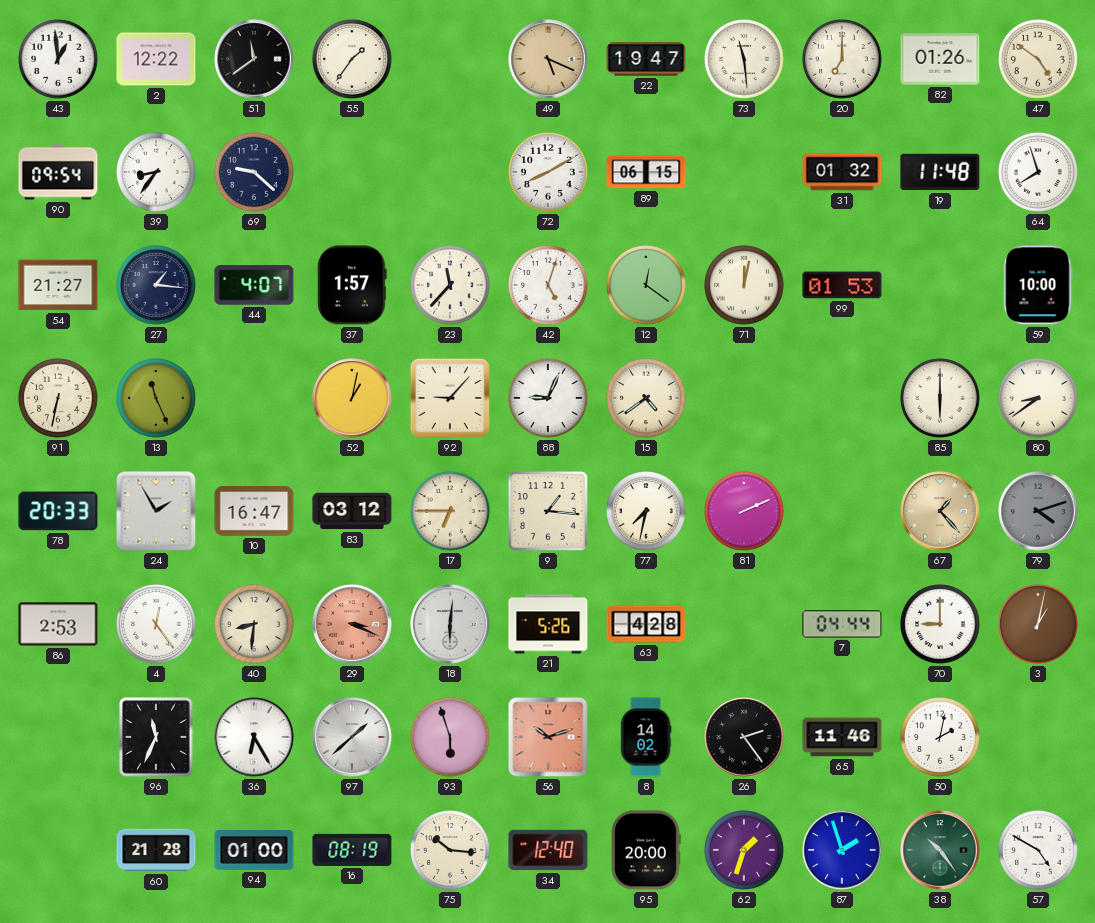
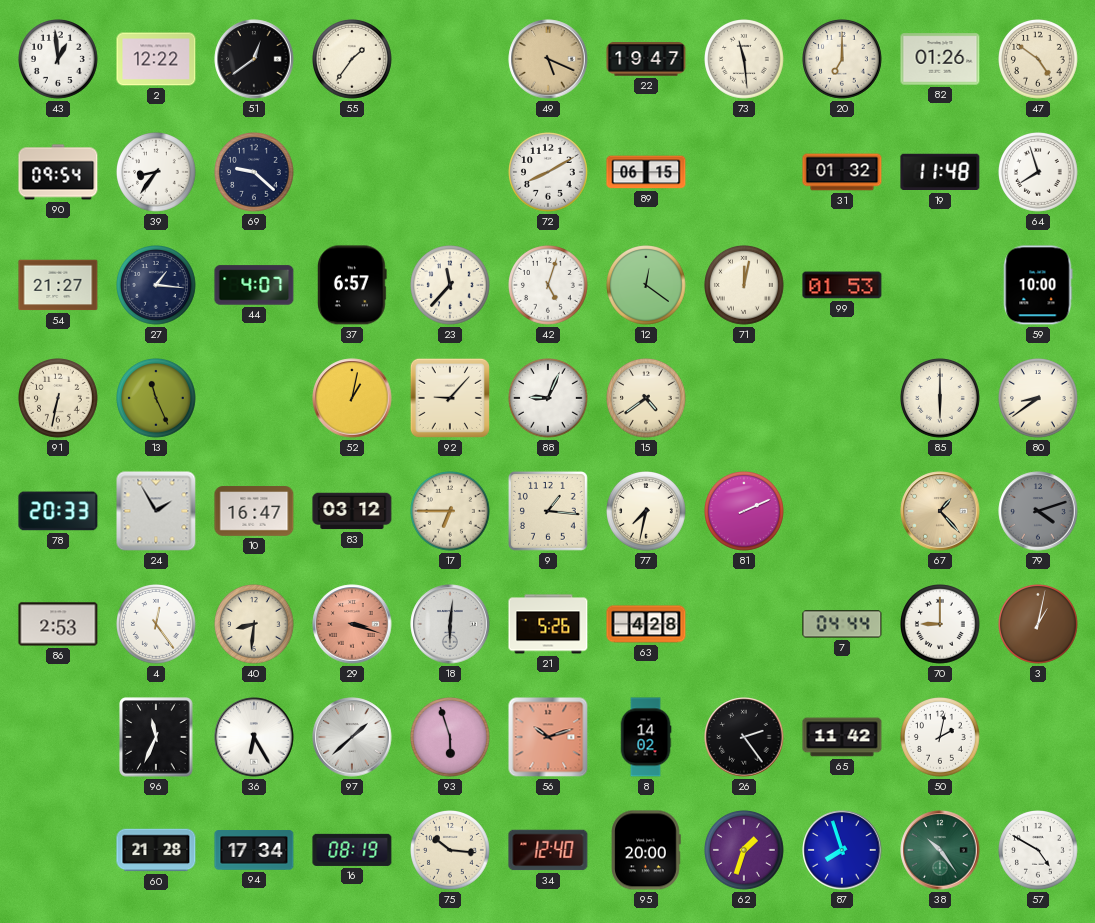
51: 11:39 -> 12:39 (254, 59)
37: 1:57 -> 6:57 (352, 285)
29: 3:19 -> 3:18 (352, 624)
65: 11:46 -> 11:42 (842, 737)
94: 01:00 -> 17:34 (254, 850)
87: 1:57 -> 7:57 (842, 850)
